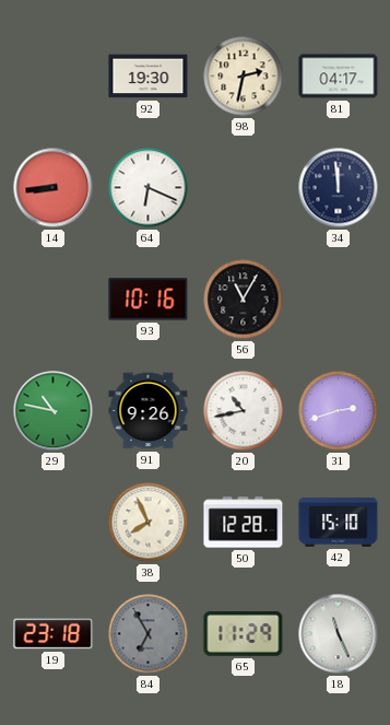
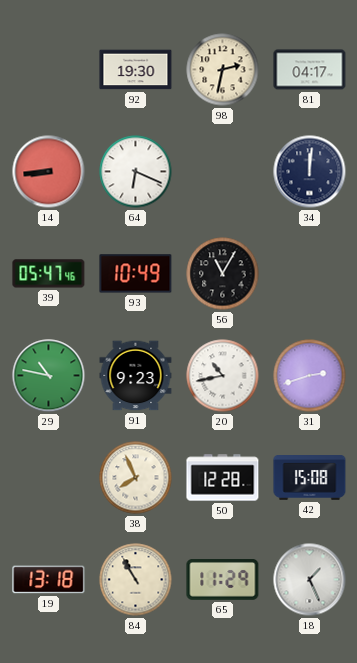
34: 11:59 -> 12:01 (310, 172)
39: none -> 05:47 (49, 274)
93: 10:16 -> 10:49 (136, 274)
91: 9:26 -> 9:23 (136, 376)
42: 15:10 -> 15:08 (310, 478)
19: 23:18 -> 13:18 (49, 580)
84: 6:55 -> 10:55 (136, 580)
84 dial: grey -> cream (136, 580)
18: 11:26 -> 1:26 (310, 580)
